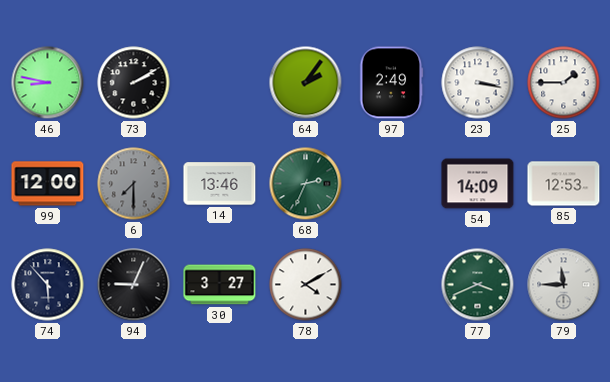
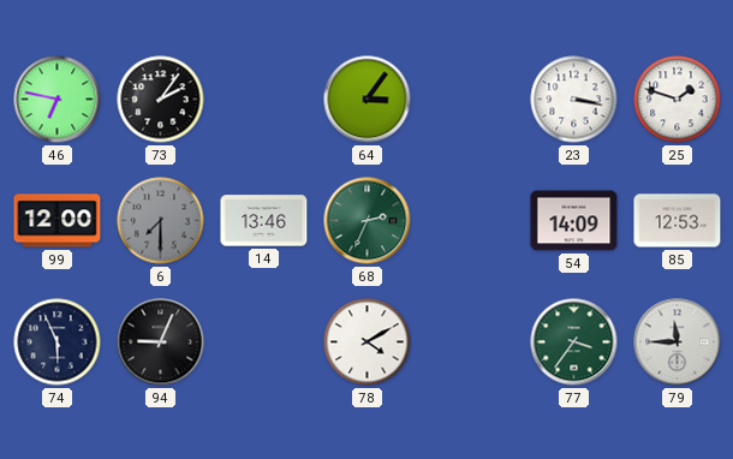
46: 8:47 -> 6:47 (58, 100)
73: 2:10 -> 2:06 (161, 100)
64: 2:06 -> 3:06 (368, 100)
97: 2:49 -> none (392, 83)
25: 1:45 -> 1:48 (678, 100)
74: 5:53 -> 5:56 (58, 342)
30: 3:27 -> none (220, 285)
77: 3:41 -> 3:36 (574, 342)
